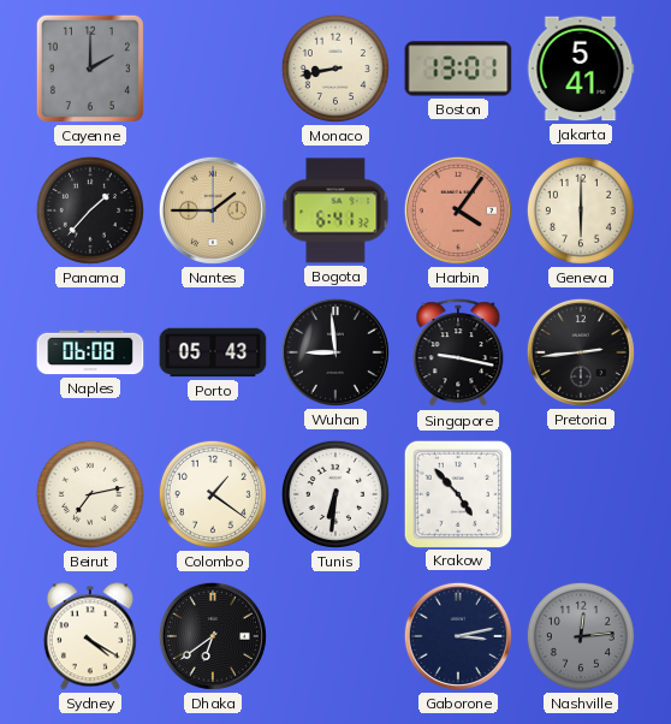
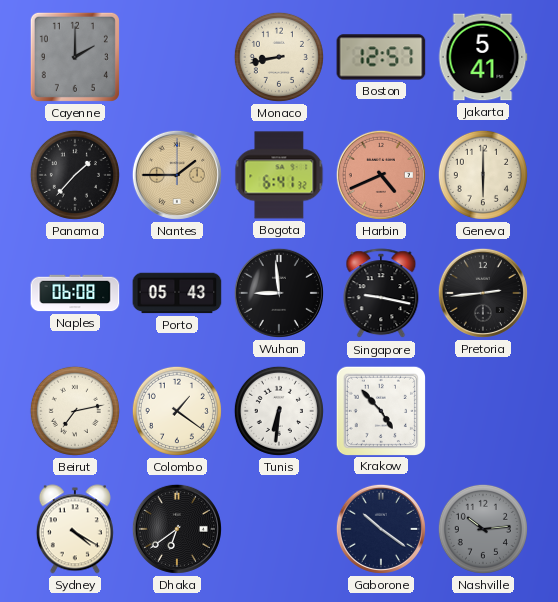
Boston: 13:01 -> 12:57 (381, 57)
Harbin: 4:06 -> 4:41 (381, 175)
Gaborone: 3:13 -> 10:21 (381, 529)
Nashville: 12:14 -> 10:14 (483, 529)
